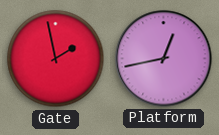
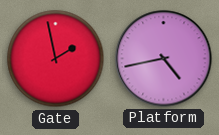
Platform: 12:43 -> 4:43 (164, 59)
